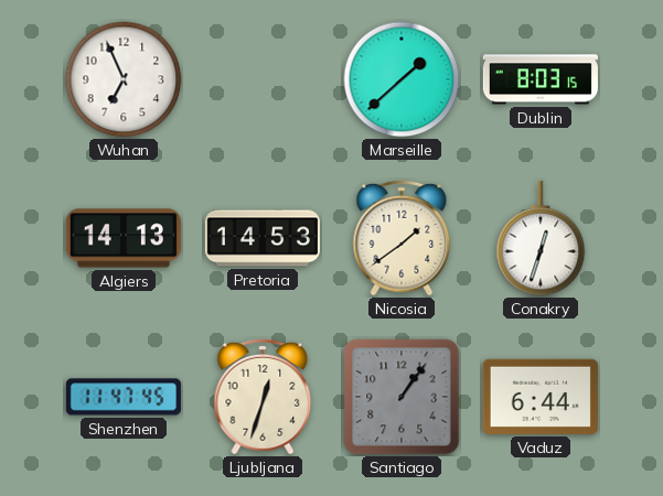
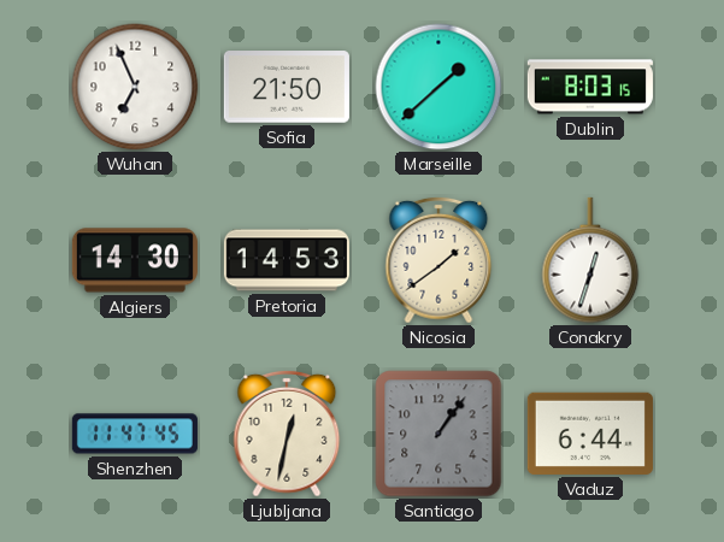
Sofia: none -> 21:50 (287, 87)
Algiers: 14:13 -> 14:30 (135, 260)
Ljubljana: 12:33 -> 12:32 (287, 434)
